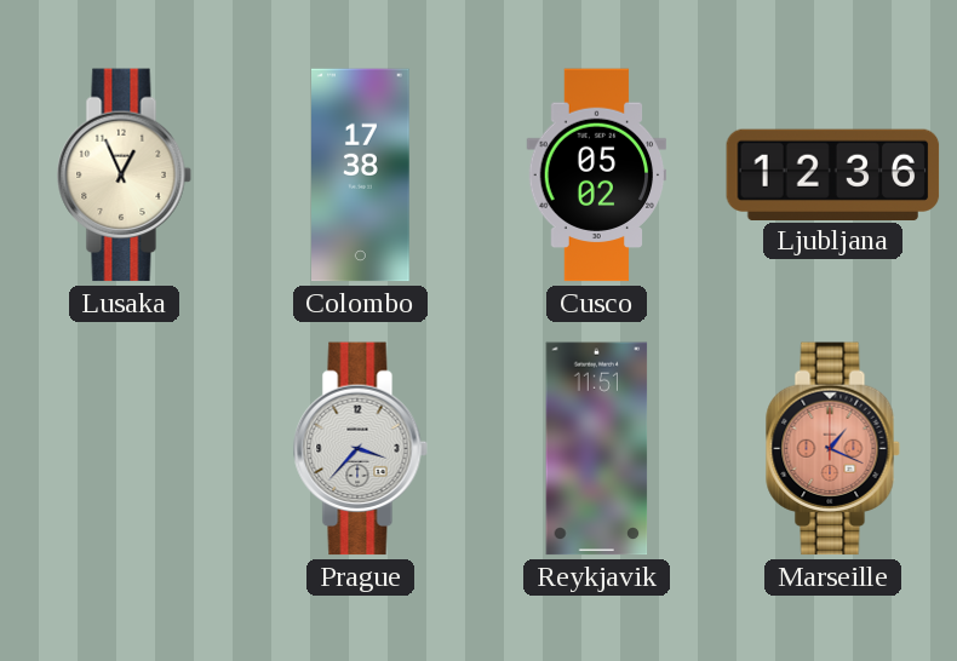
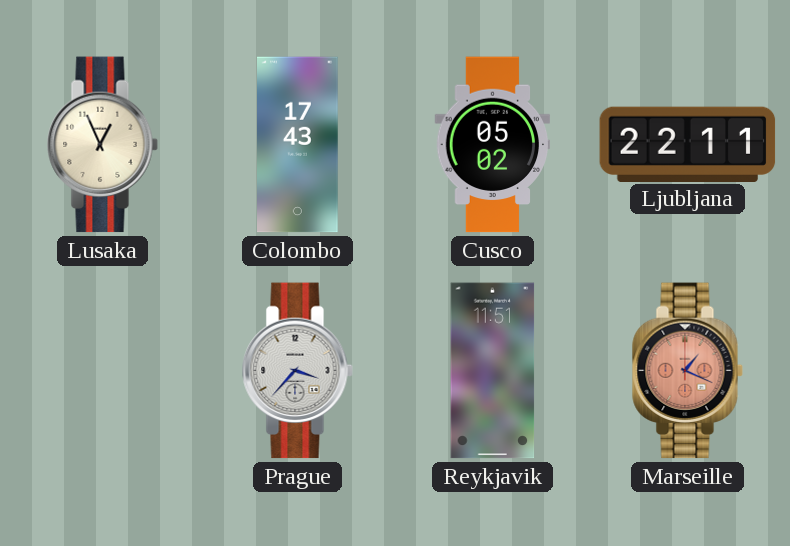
Colombo: 17:38 -> 17:43 (298, 145)
Ljubljana: 12:36 -> 22:11 (688, 144)
